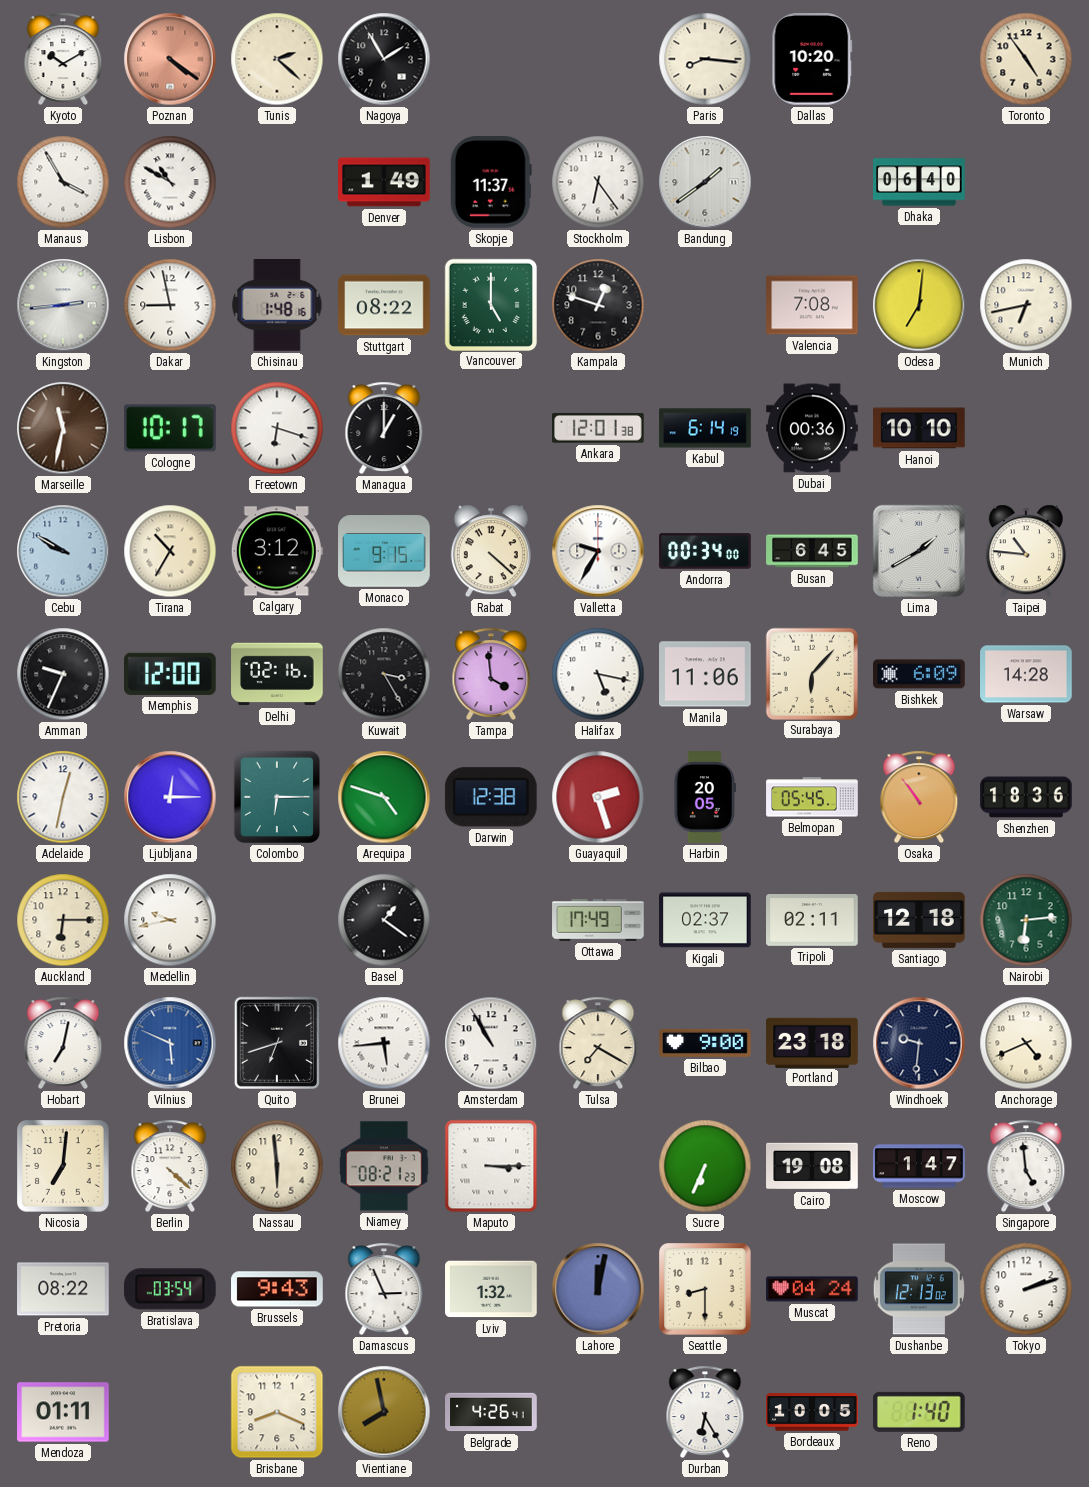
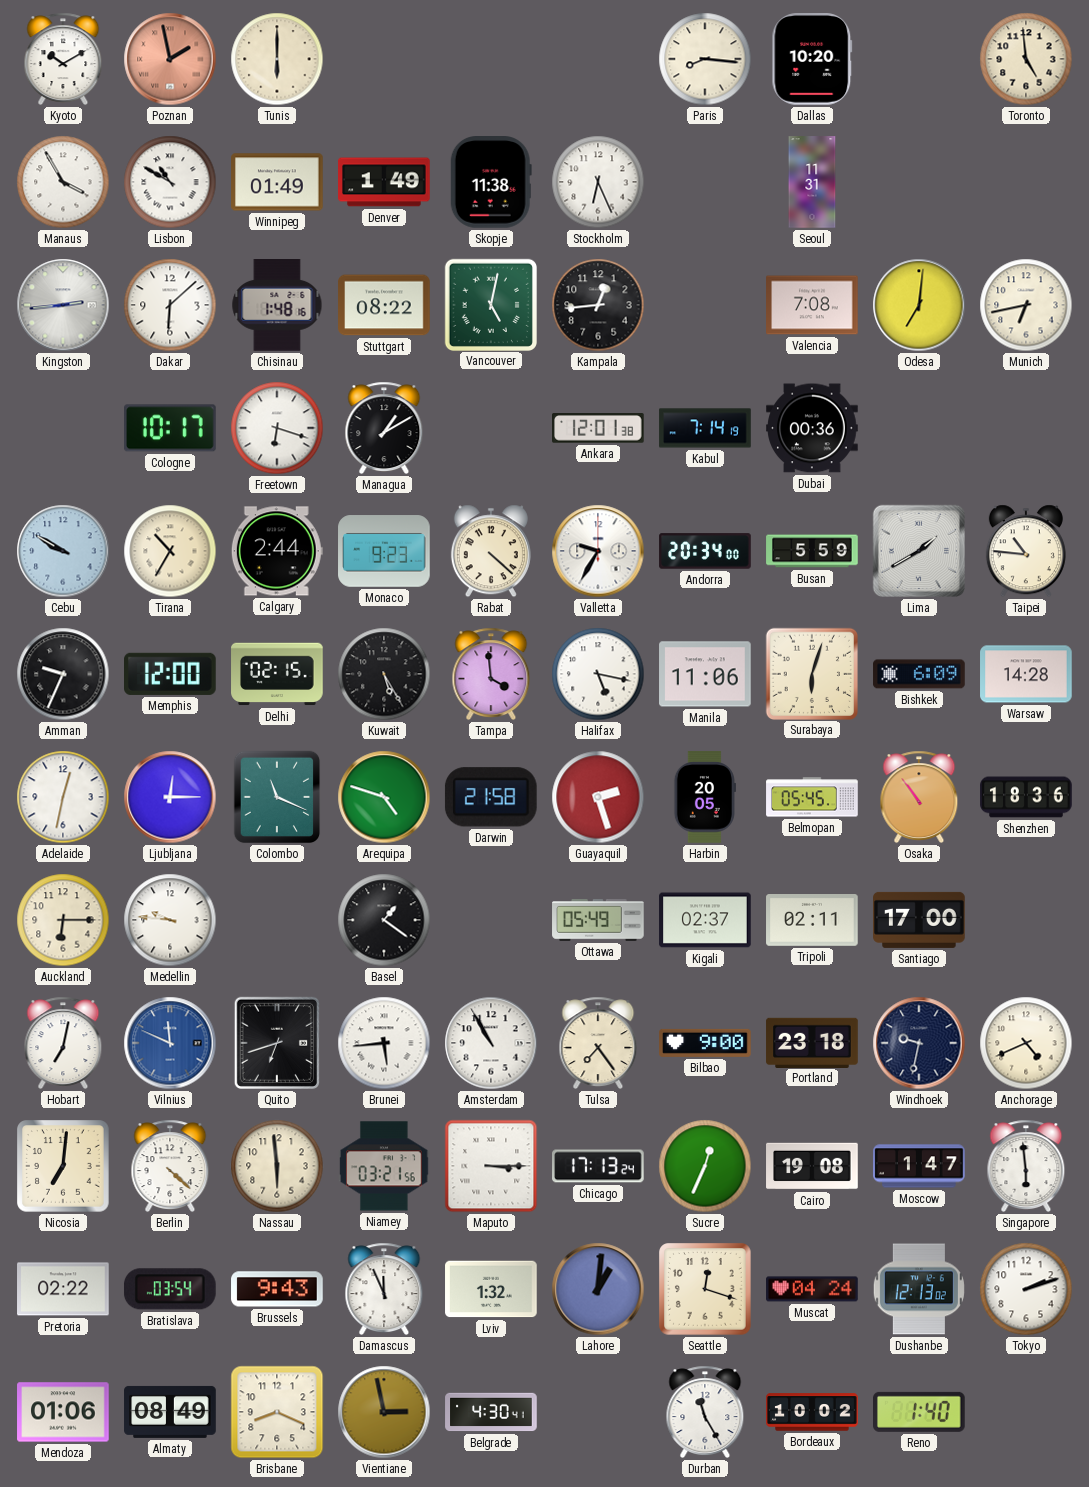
Poznan: 4:21 -> 1:58 (170, 59)
Tunis: 2:22 -> 6:00 (277, 59)
Nagoya: 1:55 -> none (384, 59)
Toronto: 4:54 -> 4:59 (1026, 59)
Winnipeg: none -> 01:49 (277, 182)
Skopje: 11:37 -> 11:38 (491, 183)
Stockholm: 6:24 -> 6:26 (598, 182)
Bandung: 1:39 -> none (705, 182)
Seoul: none -> 11:31 (812, 182)
Dhaka: 06:40 -> none (919, 182)
Dakar: 8:58 -> 6:08 (170, 305)
Vancouver: 5:00 -> 5:02 (490, 304)
Kampala: 12:48 -> 12:44 (598, 305)
Marseille: 11:32 -> none (63, 428)
Managua: 1:00 -> 1:10 (384, 428)
Kabul: 6:14 -> 7:14 (705, 428)
Hanoi: 10:10 -> none (919, 428)
Calgary: 3:12 -> 2:44 (277, 551)
Monaco: 9:15 -> 9:23 (384, 551)
Andorra: 00:34 -> 20:34 (705, 551)
Busan: 6:45 -> 5:59 (812, 551)
Delhi: 02:16 -> 02:15 (277, 674)
Kuwait: 3:25 -> 5:25 (384, 674)
Surabaya: 6:07 -> 6:03 (811, 673)
Colombo: 6:15 -> 11:19 (277, 797)
Darwin: 12:38 -> 21:58 (491, 797)
Medellin: 9:43 -> 9:46 (170, 920)
Ottawa: 17:49 -> 05:49 (598, 920)
Santiago: 12:18 -> 17:00 (919, 920)
Nairobi: 6:14 -> none (1026, 920)
Vilnius: 5:49 -> 11:49 (170, 1043)
Tulsa: 7:20 -> 7:24 (598, 1043)
Windhoek: 9:31 -> 9:32 (919, 1043)
Niamey: 08:21 -> 03:21 (384, 1166)
Chicago: none -> 17:13 (598, 1166)
Sucre: 6:34 -> 12:34 (705, 1166)
Singapore: 4:59 -> 5:59 (1026, 1166)
Pretoria: 08:22 -> 02:22 (63, 1289)
Damascus: 2:56 -> 11:56 (384, 1289)
Lahore: 12:02 -> 1:01 (598, 1289)
Seattle: 8:30 -> 12:18 (706, 1290)
Mendoza: 01:11 -> 01:06 (63, 1412)
Almaty: none -> 08:49 (170, 1412)
Vientiane: 7:58 -> 2:58 (384, 1412)
Belgrade: 4:26 -> 4:30 (491, 1412)
Durban: 6:25 -> 11:25 (705, 1412)
Bordeaux: 10:05 -> 10:02 (812, 1412)
